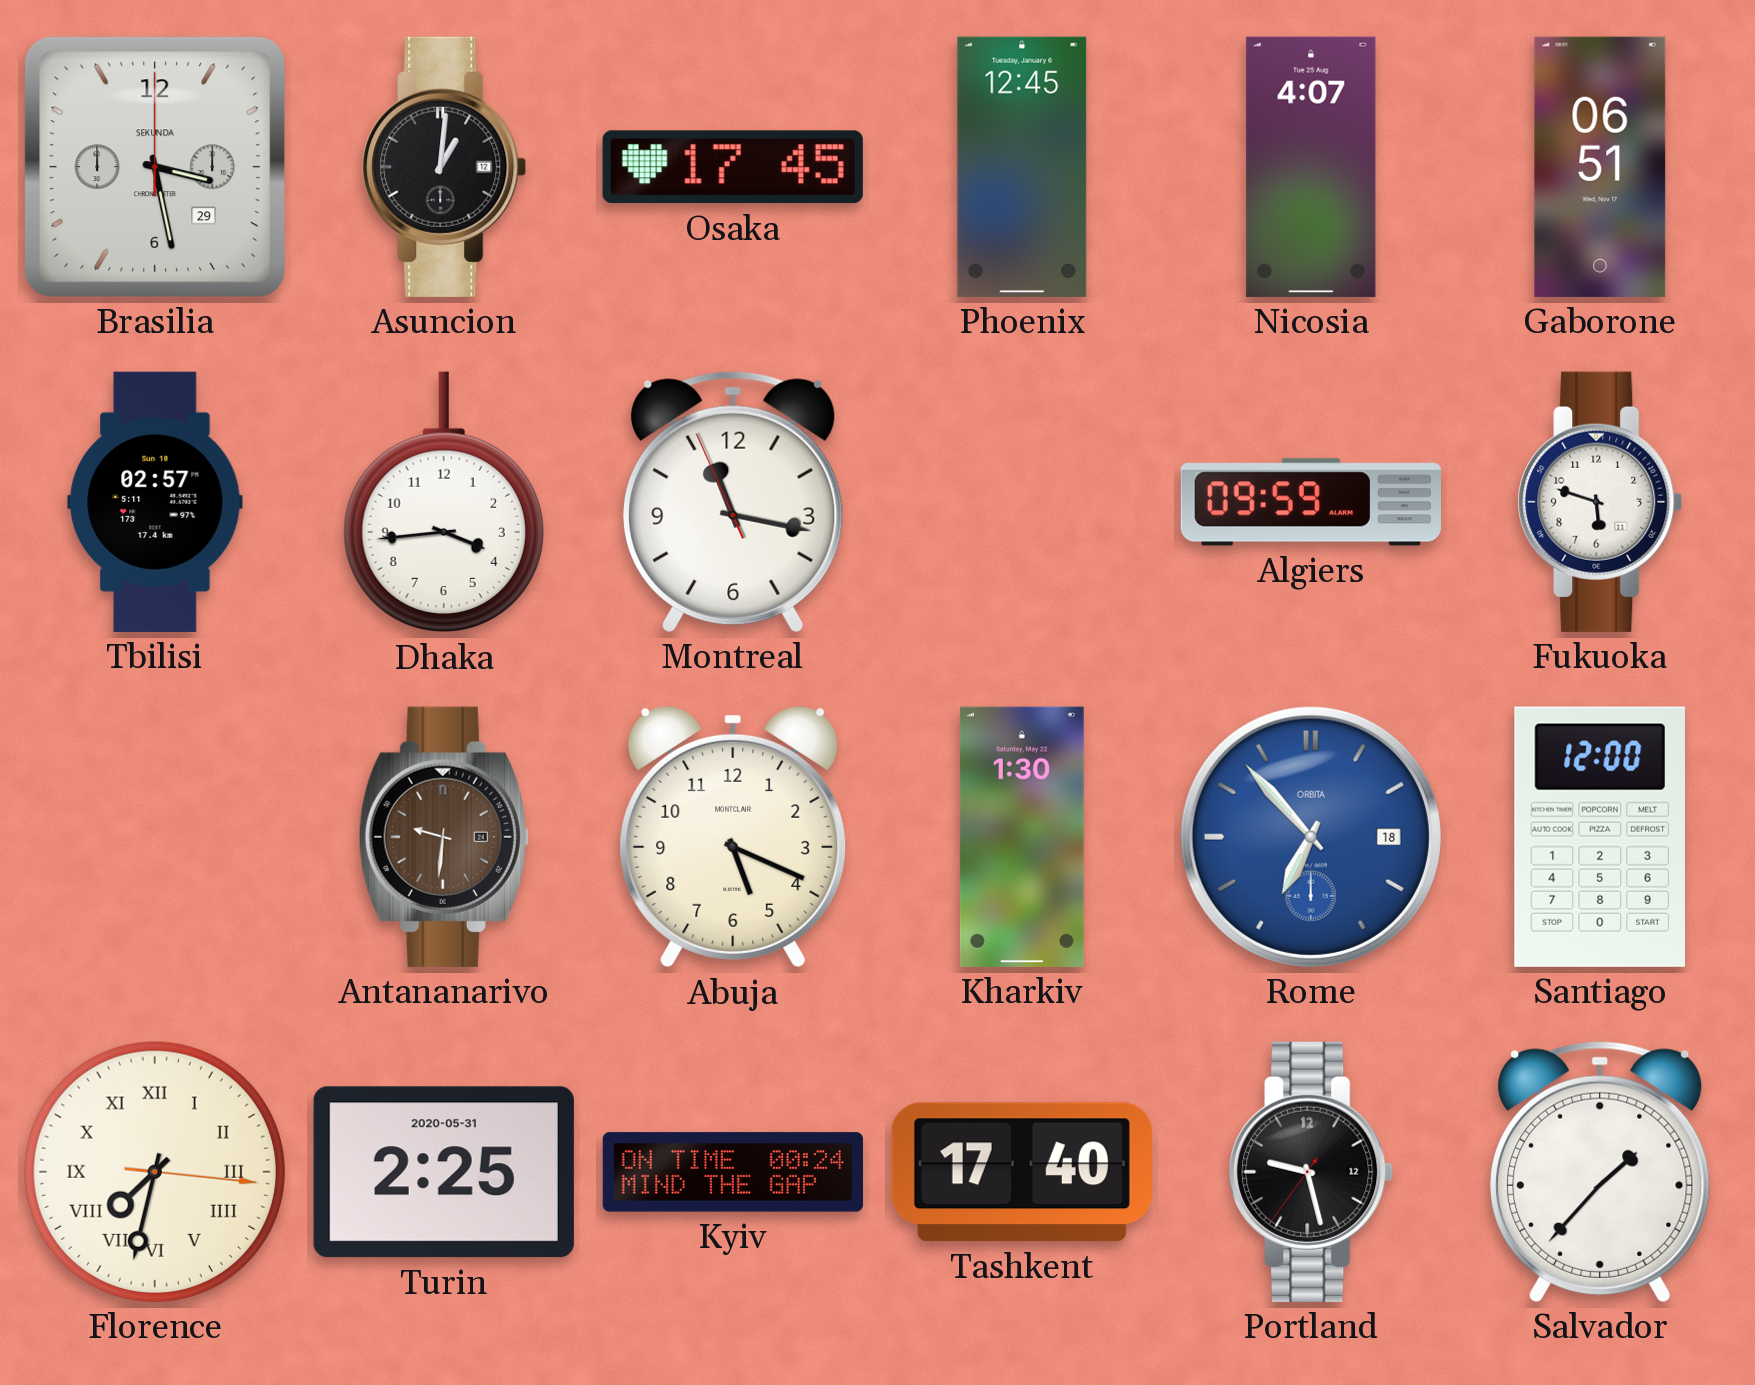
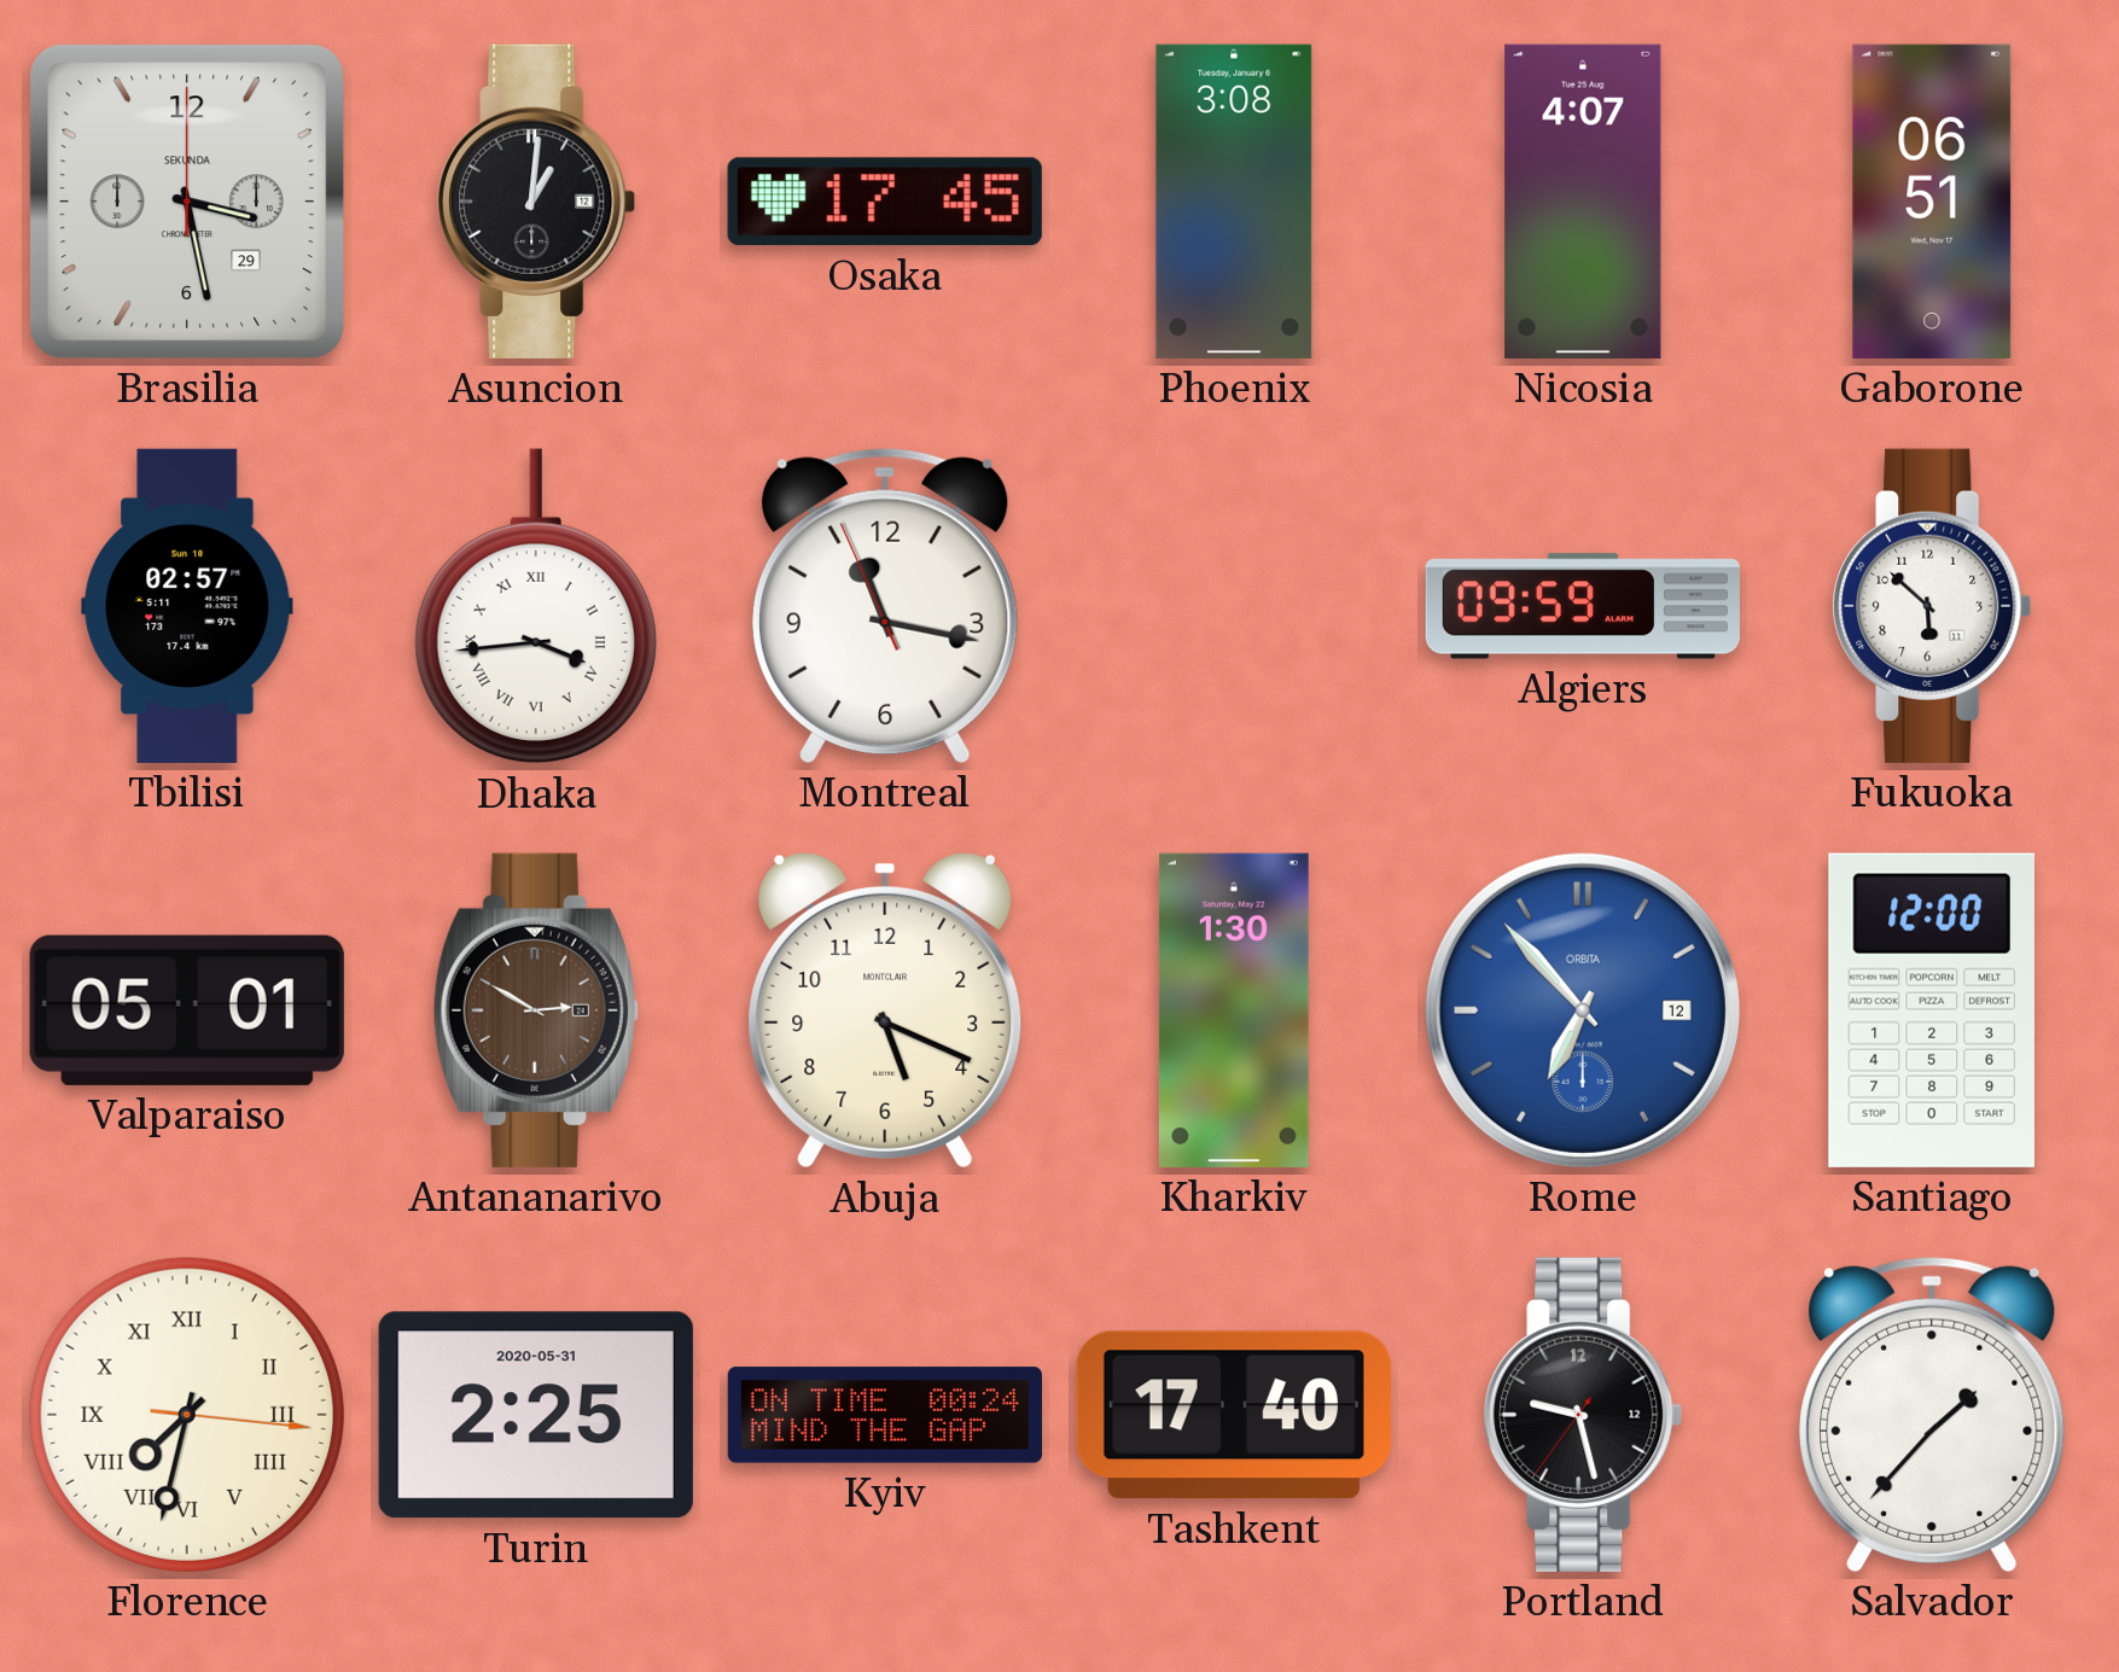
Phoenix: 12:45 -> 3:08 (1234, 202)
Dhaka numerals: Arabic -> Roman (536, 606)
Fukuoka: 5:48 -> 5:52 (1932, 606)
Valparaiso: none -> 05:01 (187, 1010)
Antananarivo: 9:31 -> 2:50 (536, 1010)
Rome date: 18 -> 12 (1583, 1010)
